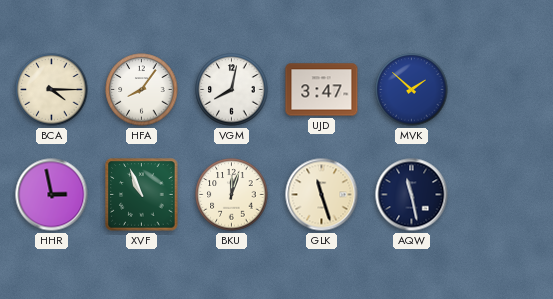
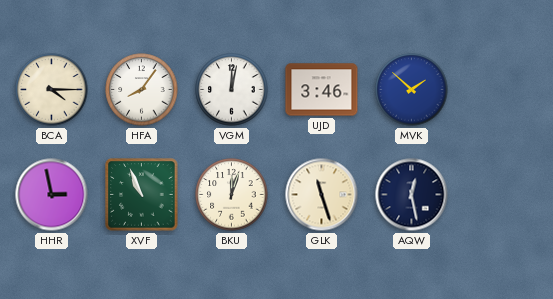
VGM: 8:02 -> 12:02 (232, 90)
UJD: 3:47 -> 3:46 (322, 90)
AQW: 11:28 -> 12:28 (412, 195)
